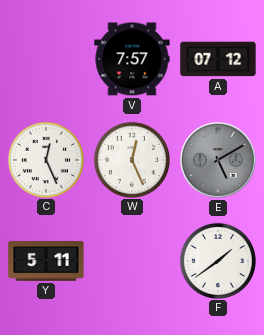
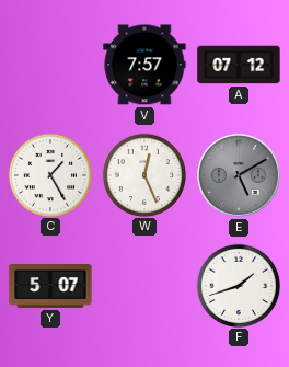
C: 12:26 -> 1:25 (49, 174)
Y: 5:11 -> 5:07 (50, 287)
F: 1:39 -> 1:42 (238, 285)
